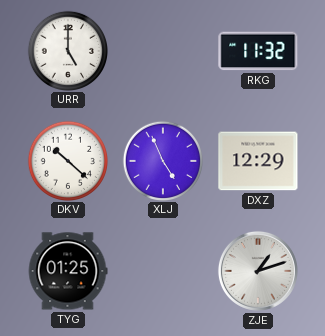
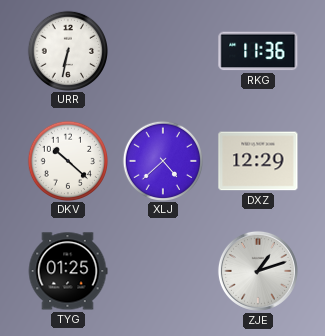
URR: 5:00 -> 6:32 (67, 50)
RKG: 11:32 -> 11:36 (258, 51)
XLJ: 4:56 -> 4:38 (162, 160)
